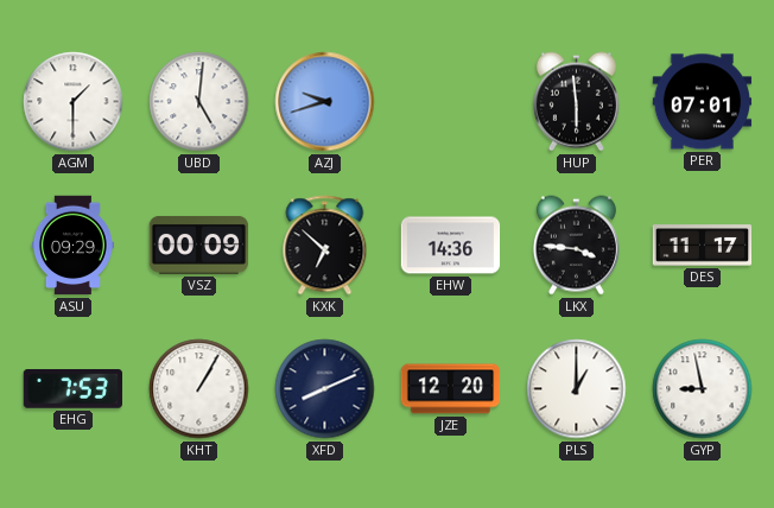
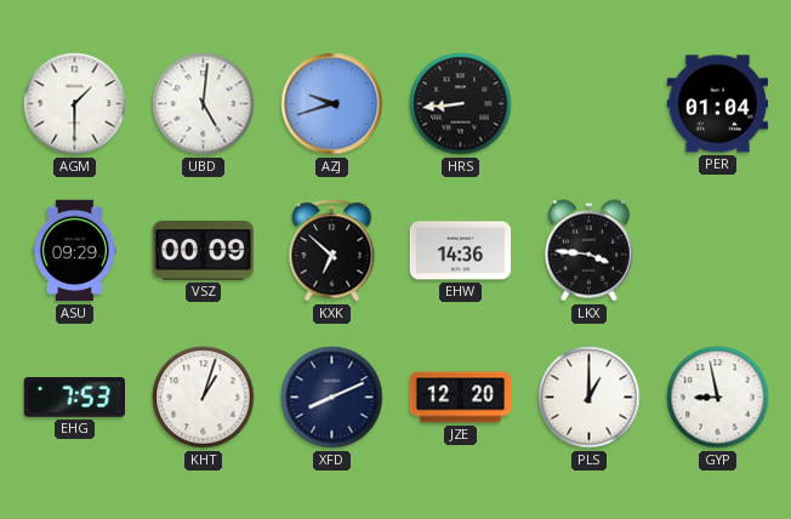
HRS: none -> 8:44 (461, 104)
HUP: 5:59 -> none (576, 102)
PER: 07:01 -> 01:04 (718, 104)
DES: 11:17 -> none (703, 246)
KHT: 1:05 -> 1:03 (204, 398)
